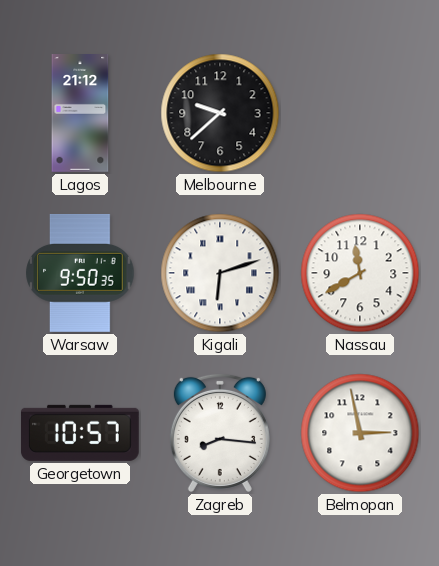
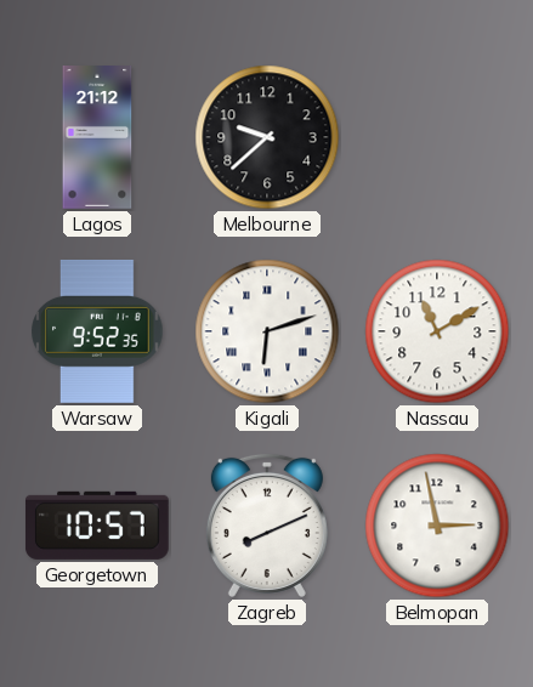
Warsaw: 9:50 -> 9:52 (97, 331)
Nassau: 11:40 -> 11:10 (437, 331)
Zagreb: 8:16 -> 8:11 (267, 526)
